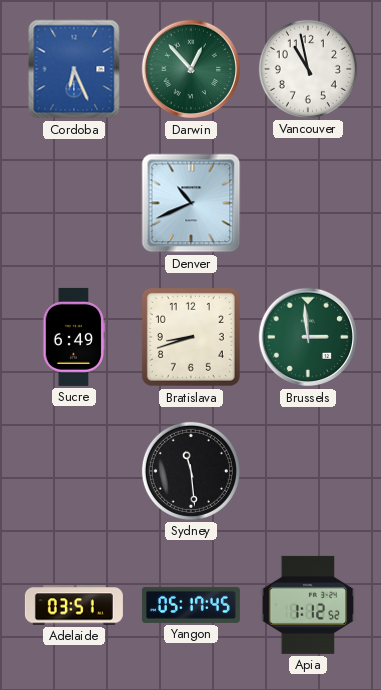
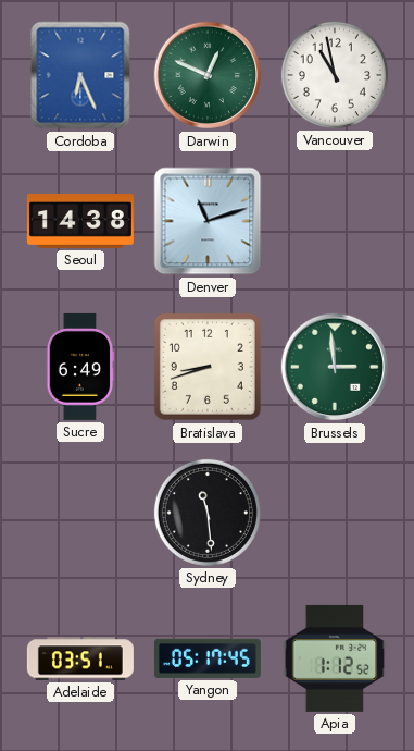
Darwin: 12:53 -> 12:49 (208, 75)
Seoul: none -> 14:38 (80, 221)
Denver: 10:41 -> 11:12 (208, 221)
